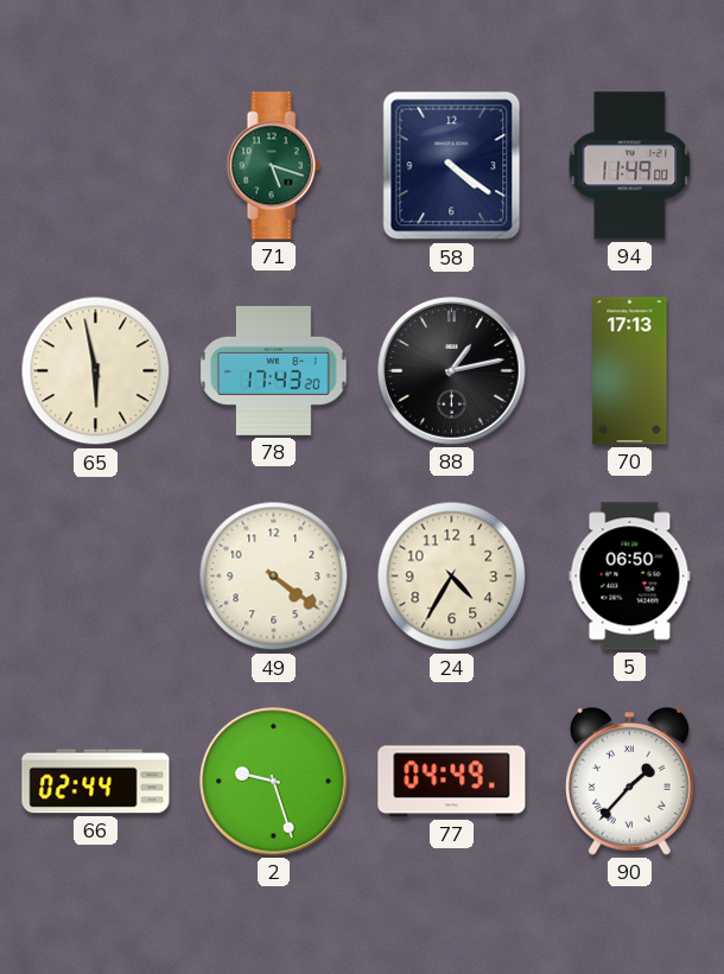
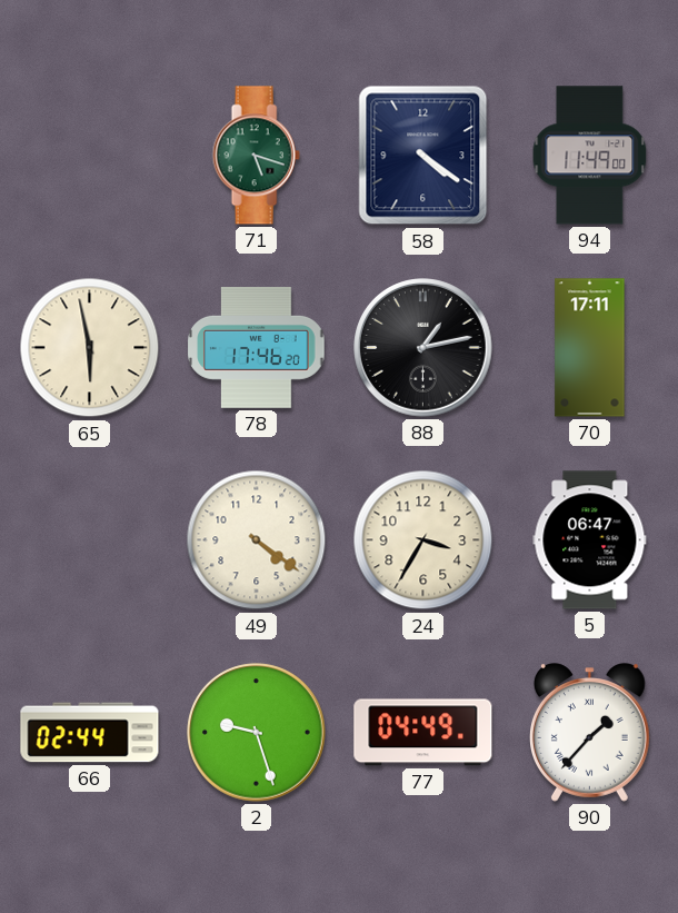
78: 17:43 -> 17:46 (257, 347)
70: 17:13 -> 17:11 (590, 348)
24: 4:35 -> 3:35 (423, 540)
5: 06:50 -> 06:47 (590, 540)
